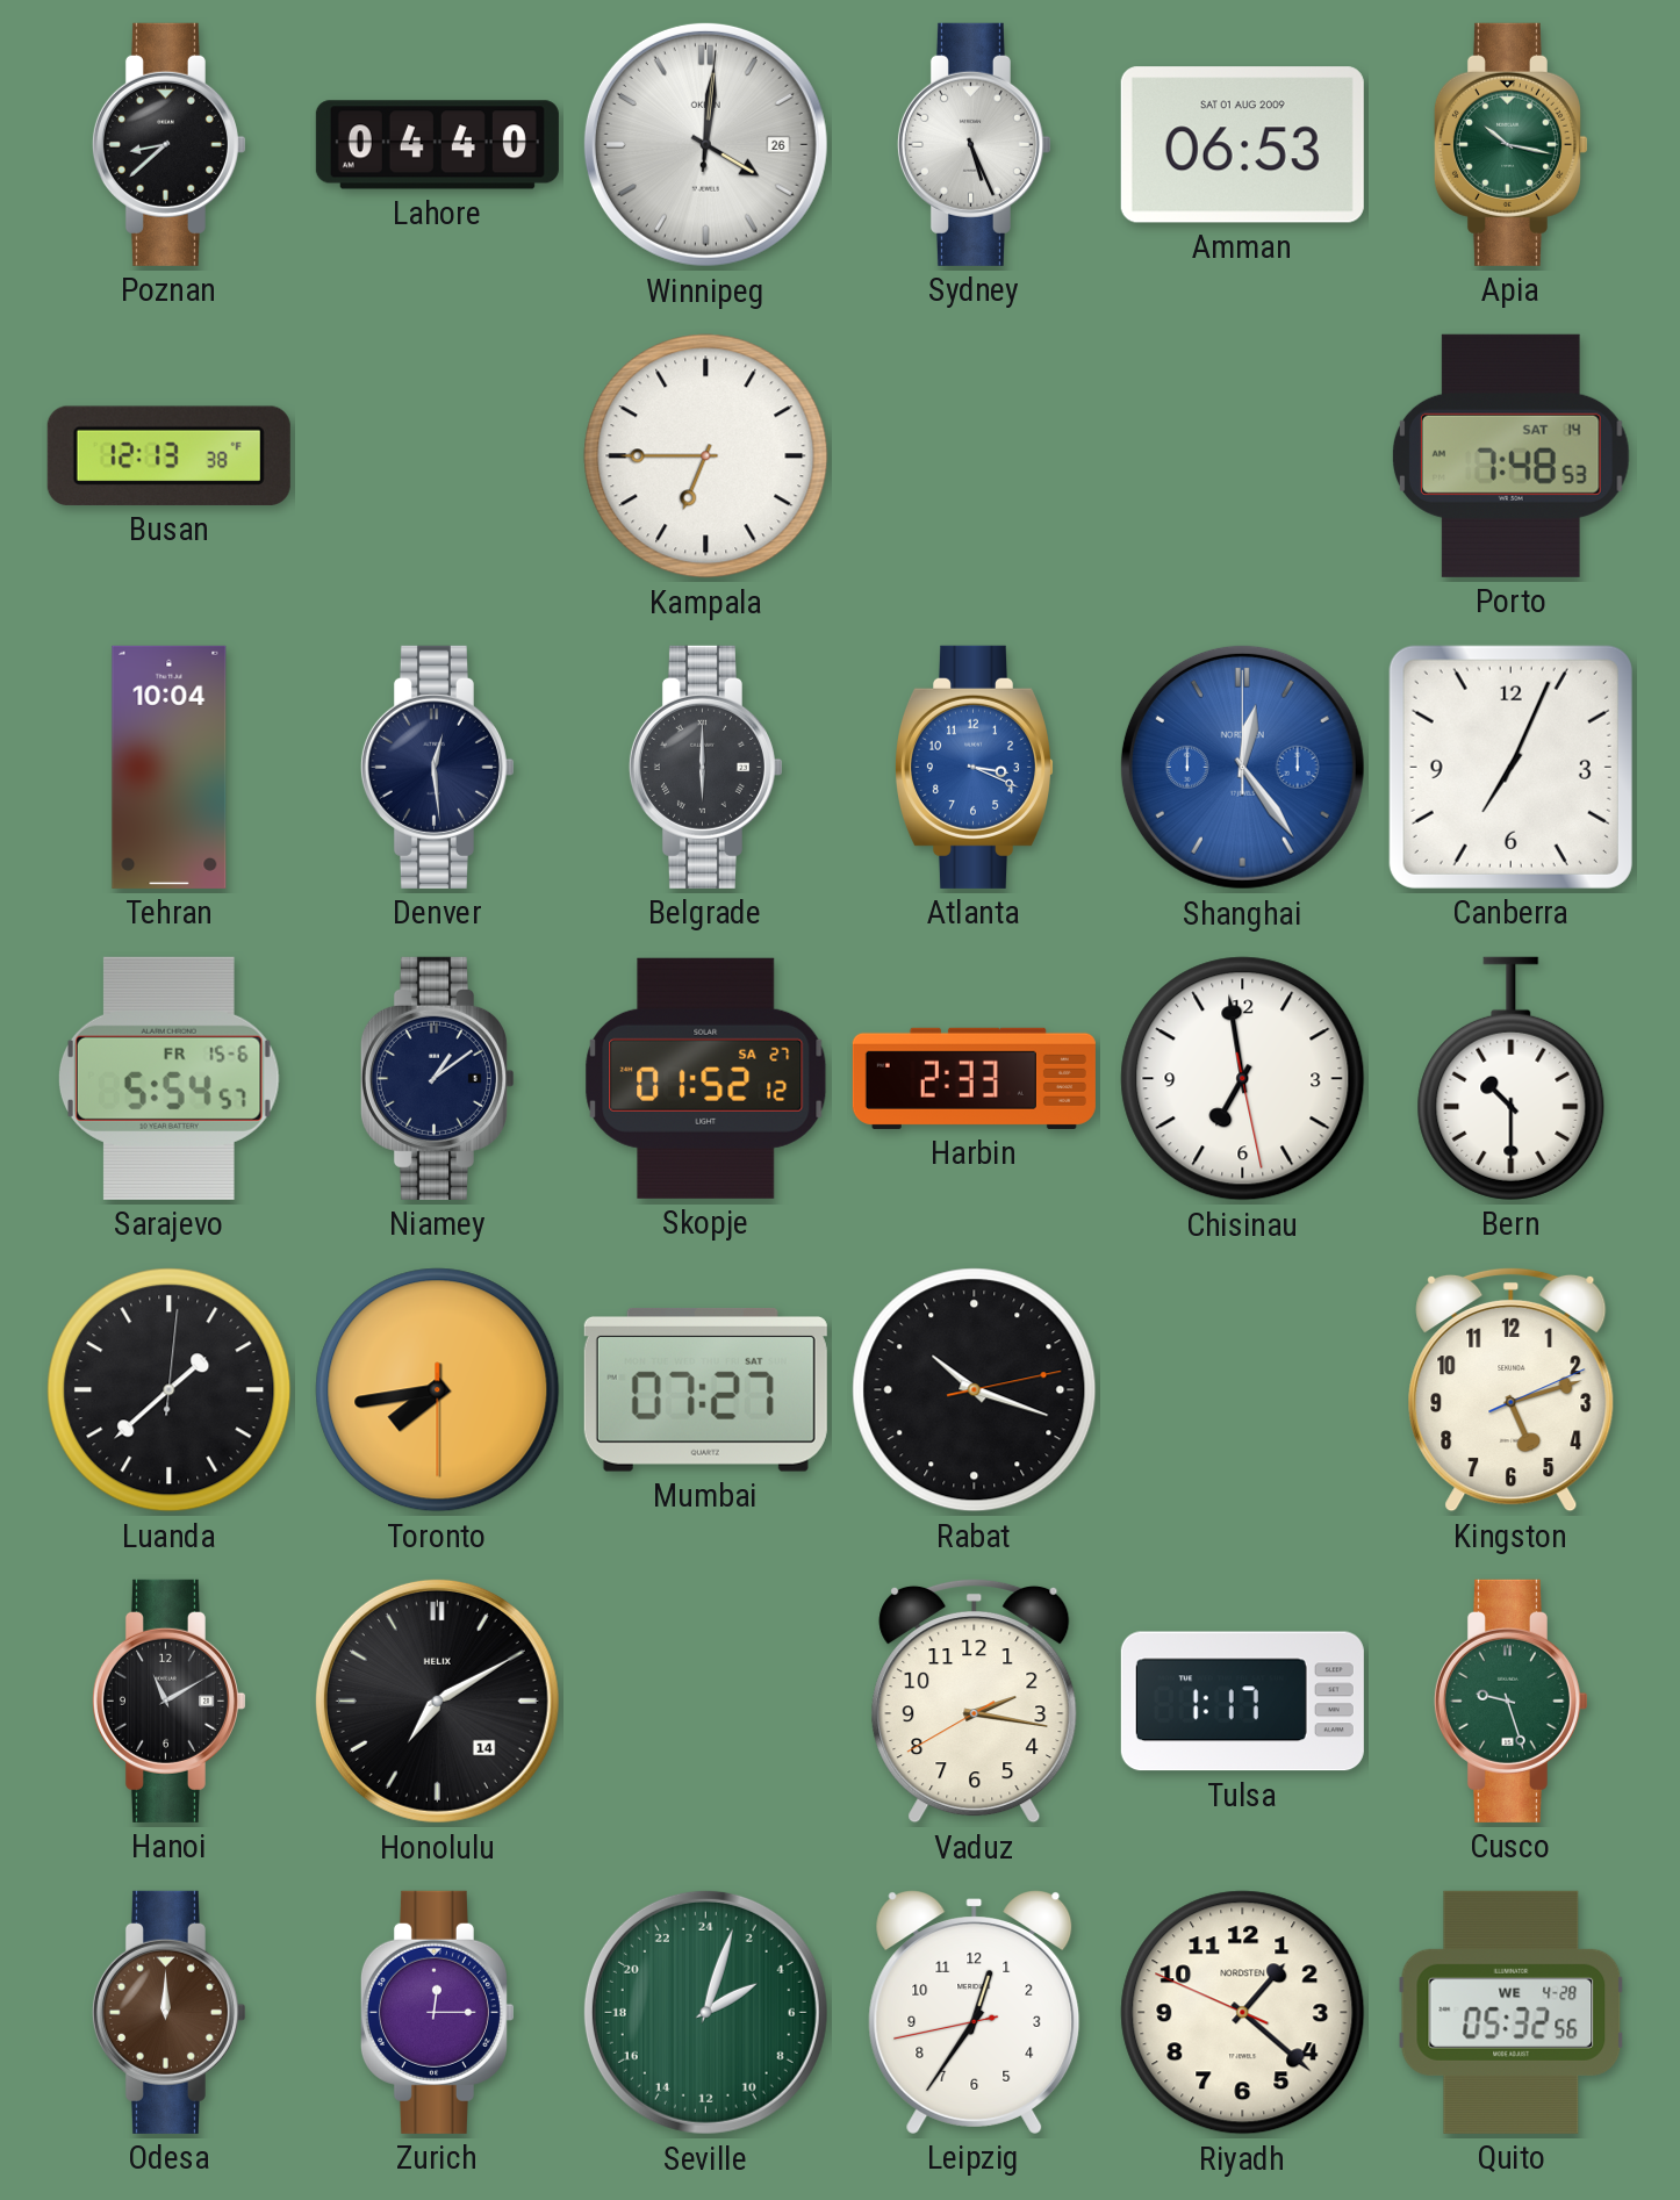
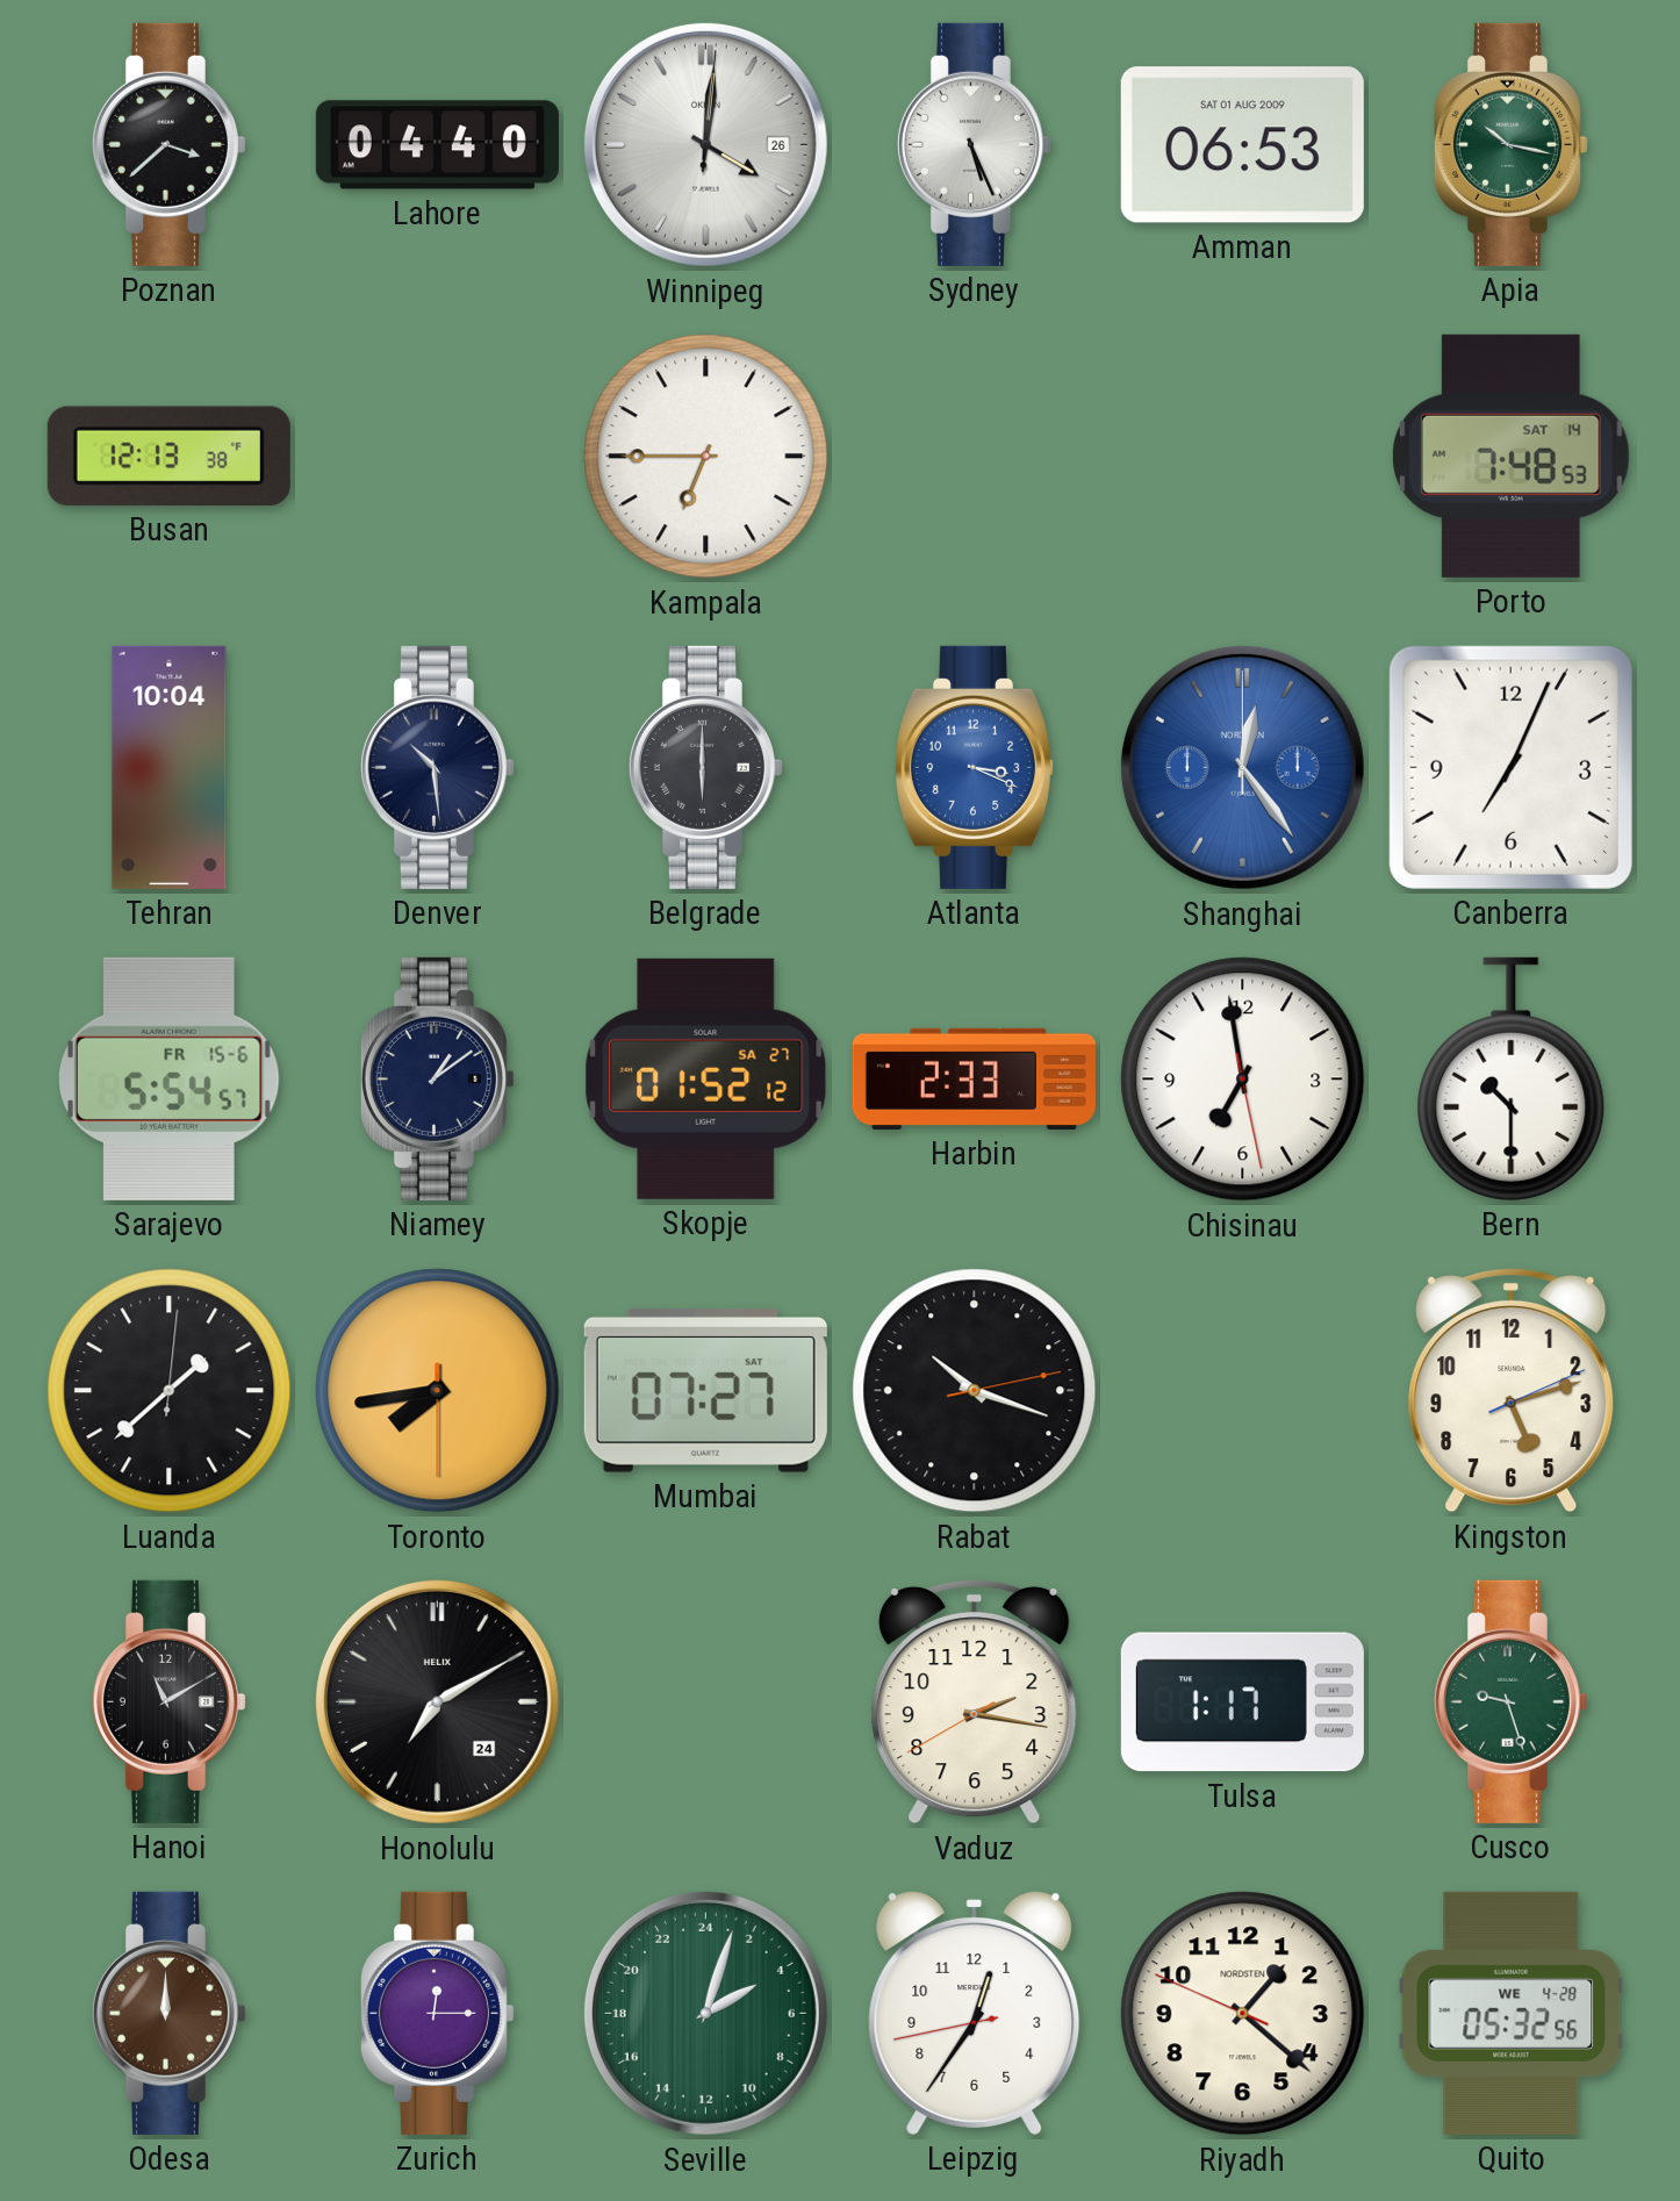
Poznan: 8:38 -> 3:38 (168, 144)
Denver: 12:29 -> 10:29 (437, 767)
Honolulu date: 14 -> 24 (437, 1701)
